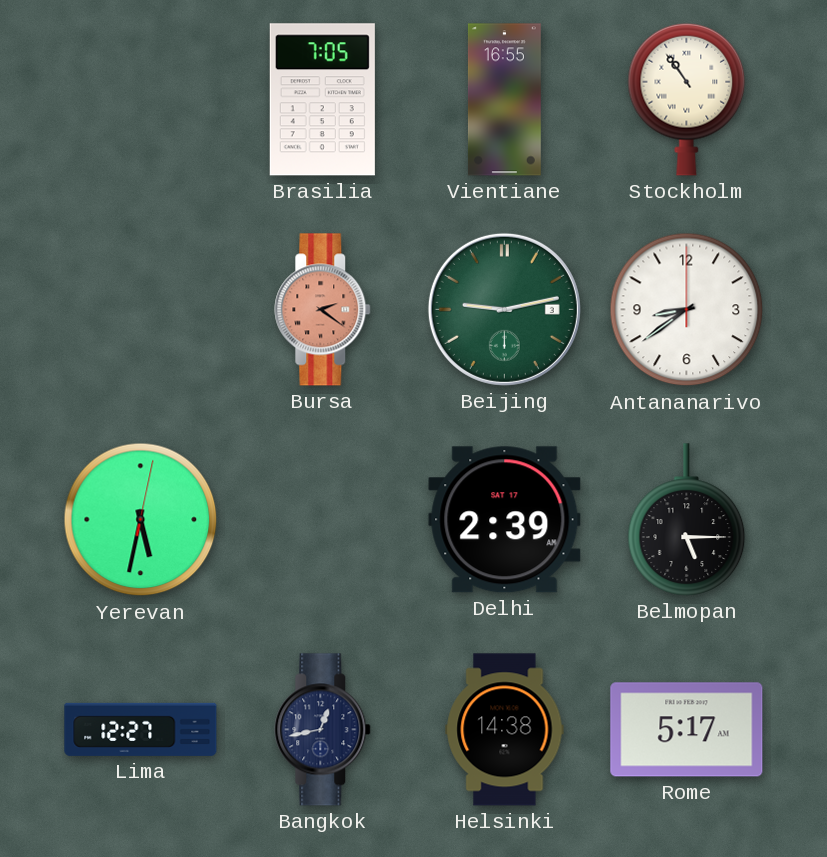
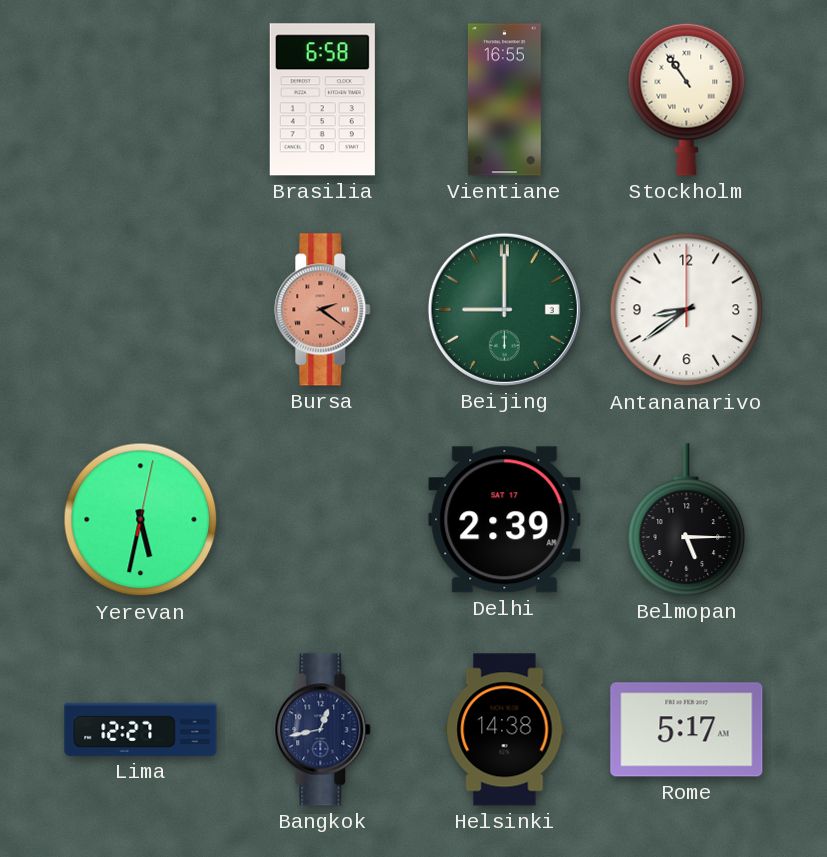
Brasilia: 7:05 -> 6:58 (322, 100)
Beijing: 9:13 -> 9:00 (504, 309)
